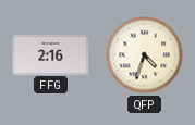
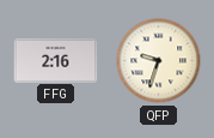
QFP: 4:33 -> 9:33 (159, 61)
